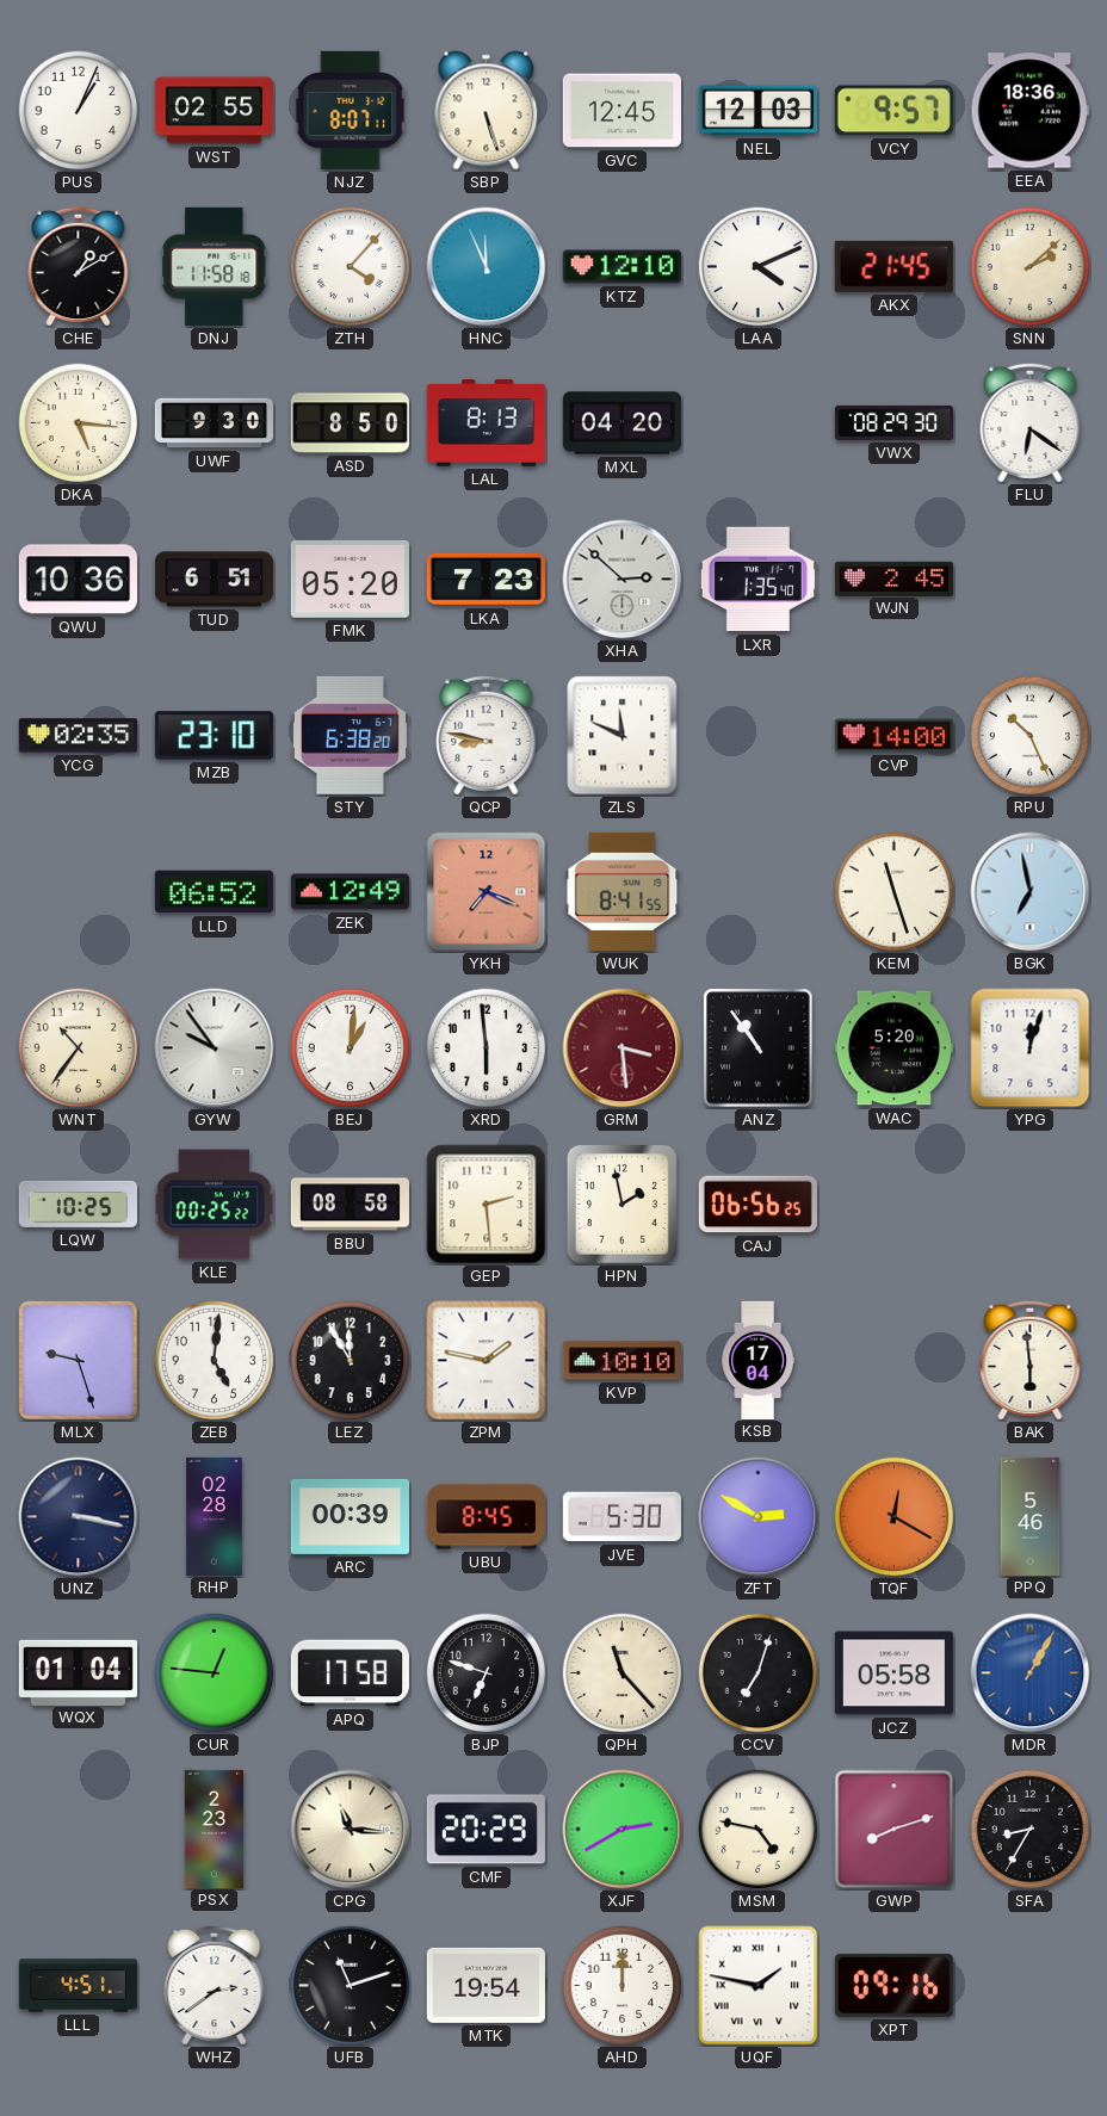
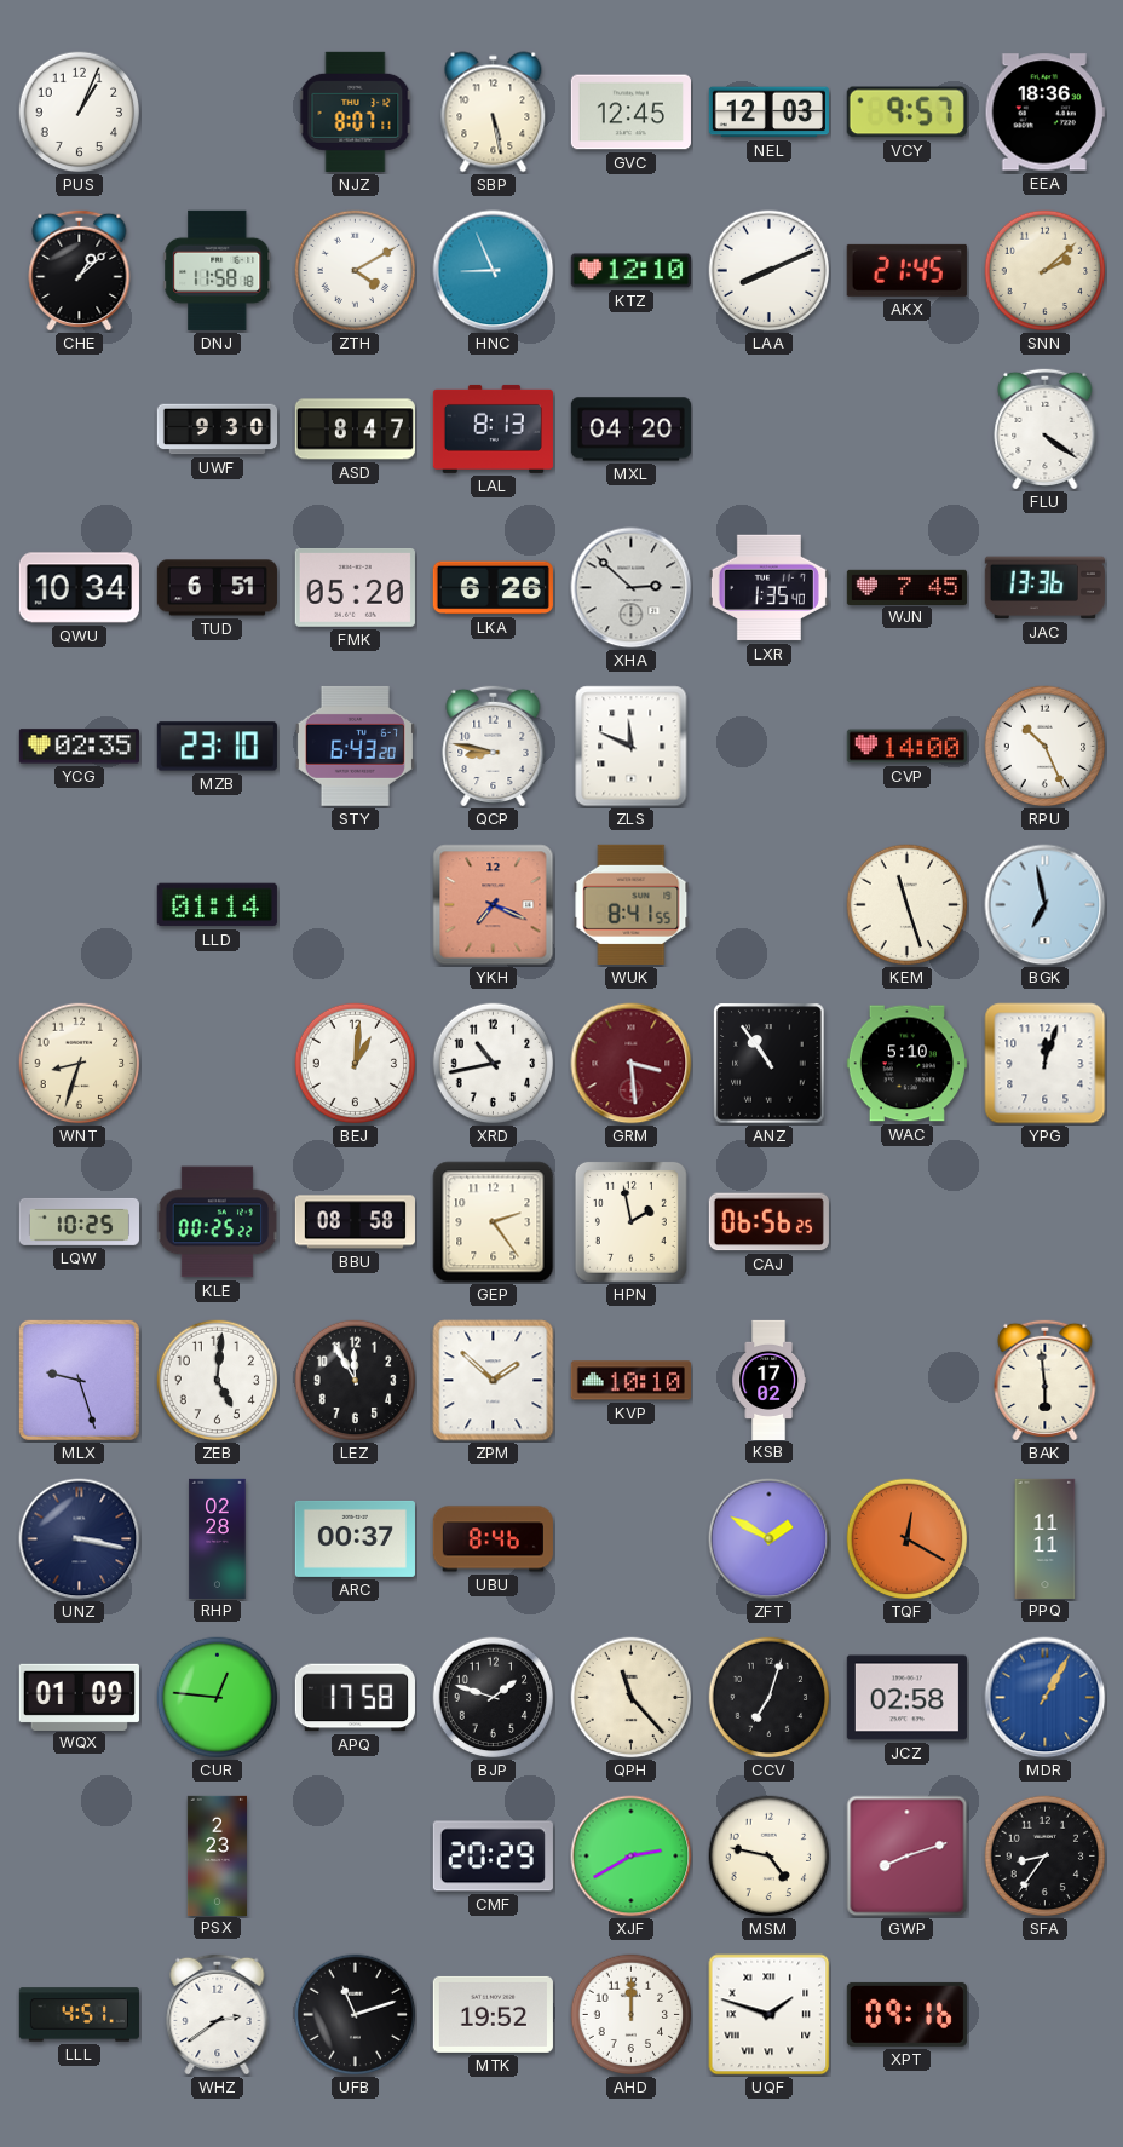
WST: 02:55 -> none (214, 111)
SBP: 5:27 -> 5:28 (494, 113)
CHE: 1:10 -> 1:08 (80, 270)
ZTH: 4:07 -> 4:10 (356, 271)
HNC: 11:56 -> 8:56 (494, 271)
LAA: 4:11 -> 8:11 (770, 271)
DKA: 5:16 -> none (79, 423)
ASD: 8:50 -> 8:47 (355, 430)
VWX: 08:29 -> none (893, 422)
FLU: 6:21 -> 4:21 (1046, 428)
QWU: 10:36 -> 10:34 (79, 588)
LKA: 7:23 -> 6:26 (493, 588)
WJN: 2:45 -> 7:45 (906, 587)
JAC: none -> 13:36 (1044, 588)
STY: 6:38 -> 6:43 (355, 746)
LLD: 06:52 -> 01:14 (217, 905)
ZEK: 12:49 -> none (350, 892)
WNT: 10:36 -> 8:33 (80, 1064)
GYW: 9:54 -> none (215, 1048)
XRD: 5:59 -> 10:43 (494, 1064)
WAC: 5:20 -> 5:10 (906, 1064)
GEP: 2:29 -> 2:24 (494, 1222)
ZPM: 1:47 -> 1:52 (494, 1381)
KSB: 17:04 -> 17:02 (768, 1380)
ARC: 00:39 -> 00:37 (355, 1538)
UBU: 8:45 -> 8:46 (493, 1539)
JVE: 5:30 -> none (621, 1517)
ZFT: 2:50 -> 1:50 (770, 1539)
PPQ: 5:46 -> 11:11 (1046, 1538)
WQX: 01:04 -> 01:09 (79, 1697)
BJP: 6:48 -> 1:48 (494, 1698)
JCZ: 05:58 -> 02:58 (906, 1698)
CPG: 11:16 -> none (351, 1830)
SFA: 8:35 -> 8:36 (1046, 1857)
MTK: 19:54 -> 19:52 (493, 2014)
UQF: 1:47 -> 1:48 (770, 2015)
